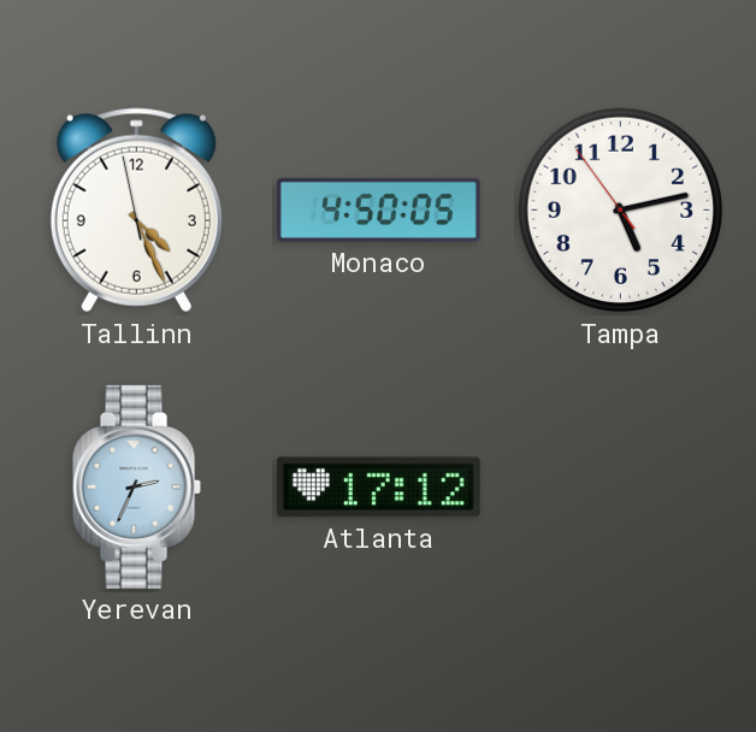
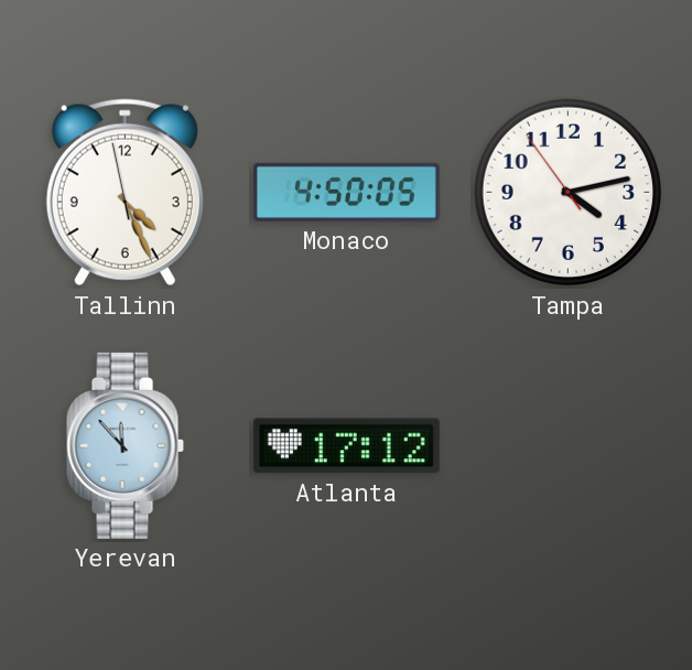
Tampa: 5:12 -> 4:12 (569, 193)
Yerevan: 2:34 -> 11:53 (125, 445)
